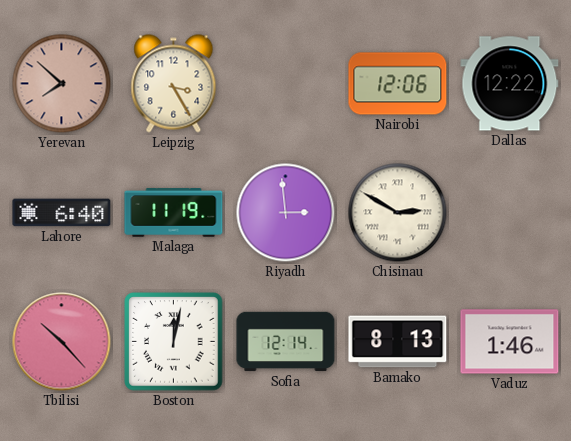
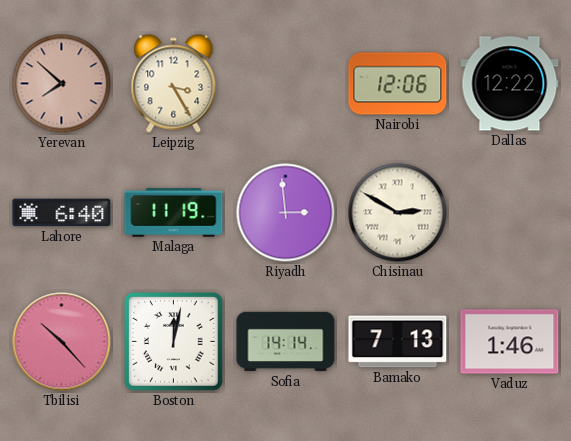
Sofia: 12:14 -> 14:14 (286, 342)
Bamako: 8:13 -> 7:13 (398, 342)
